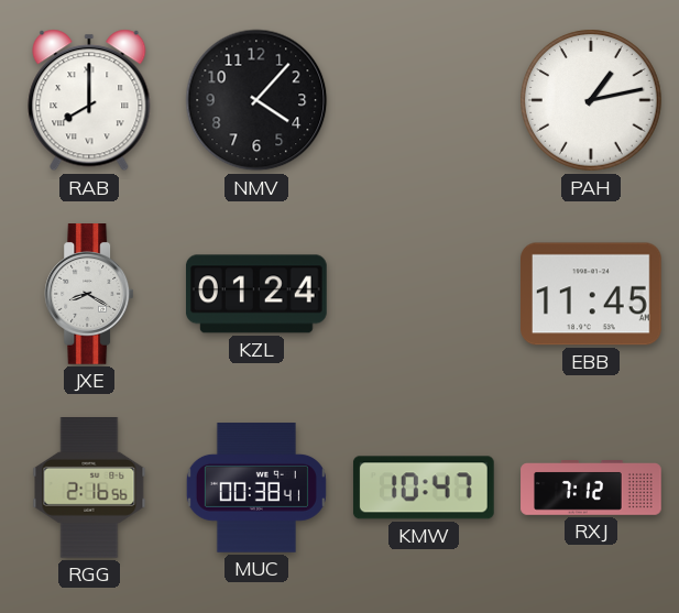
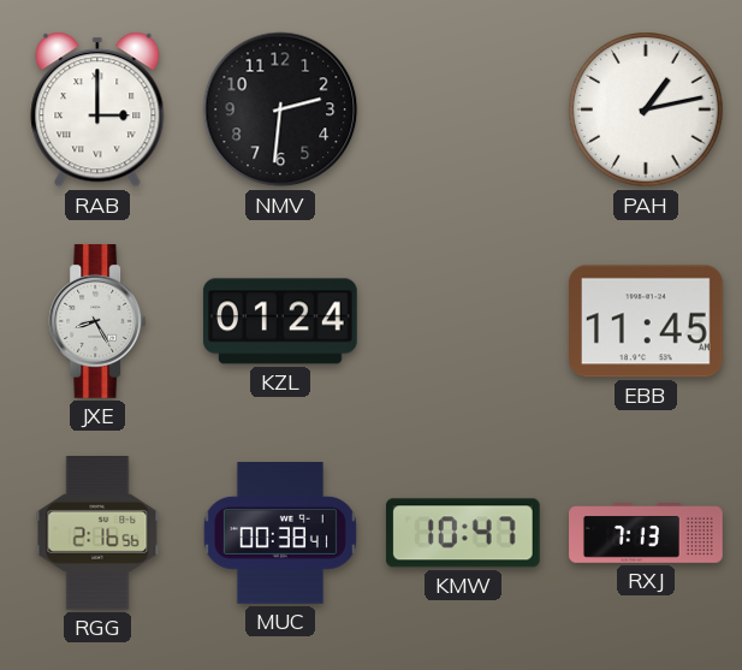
RAB: 8:00 -> 3:00 (97, 109)
NMV: 4:07 -> 2:31 (280, 109)
JXE: 8:20 -> 8:25 (97, 322)
RXJ: 7:12 -> 7:13 (646, 534)
